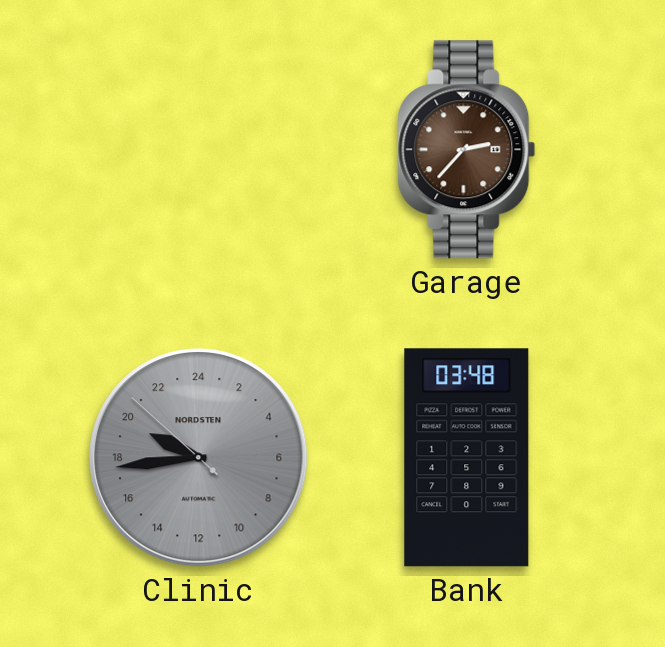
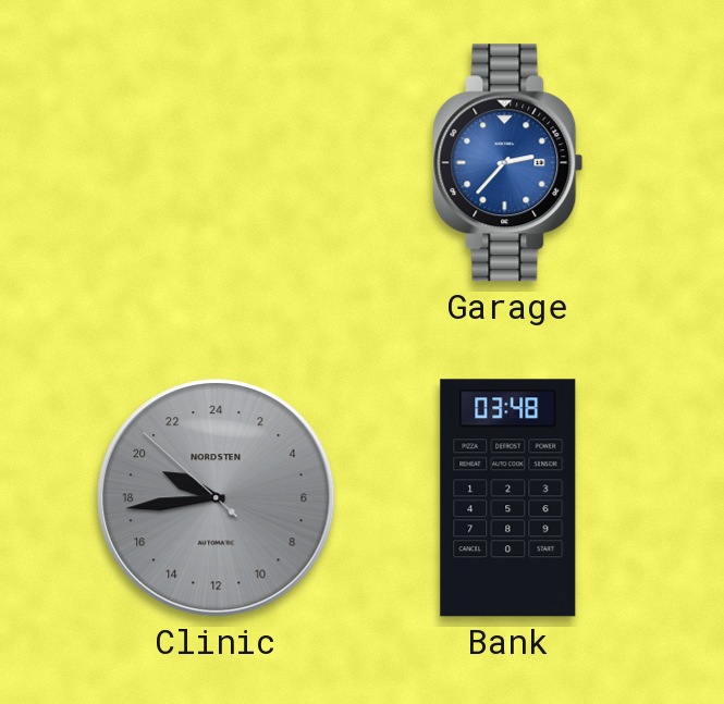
Garage dial: brown -> blue (508, 163)
